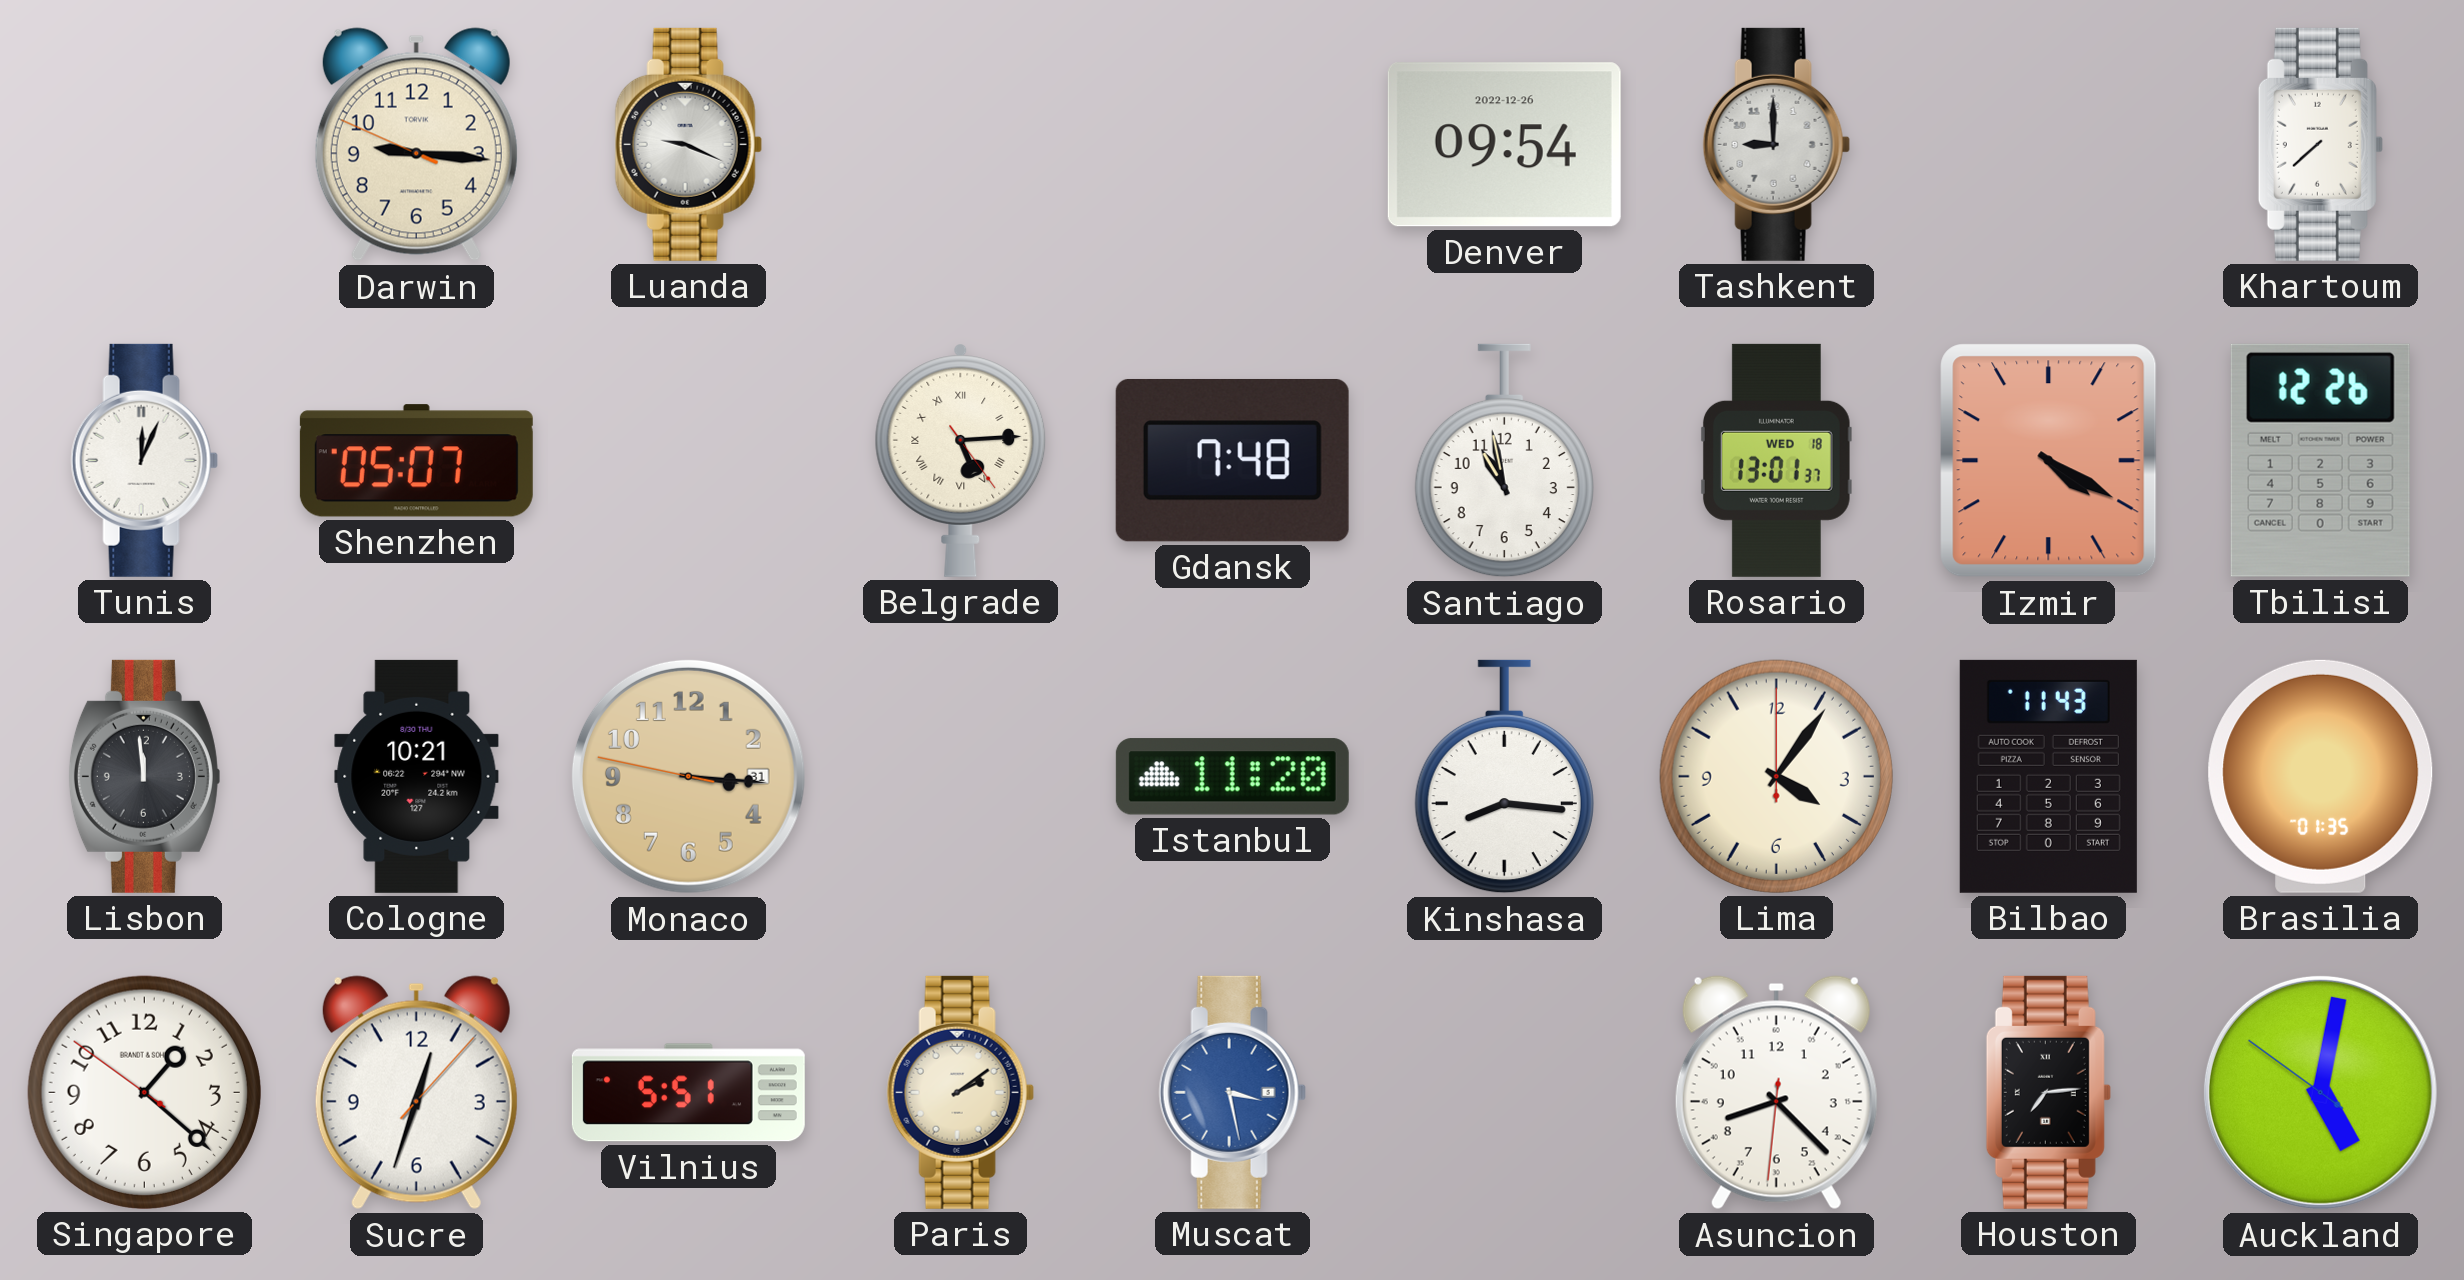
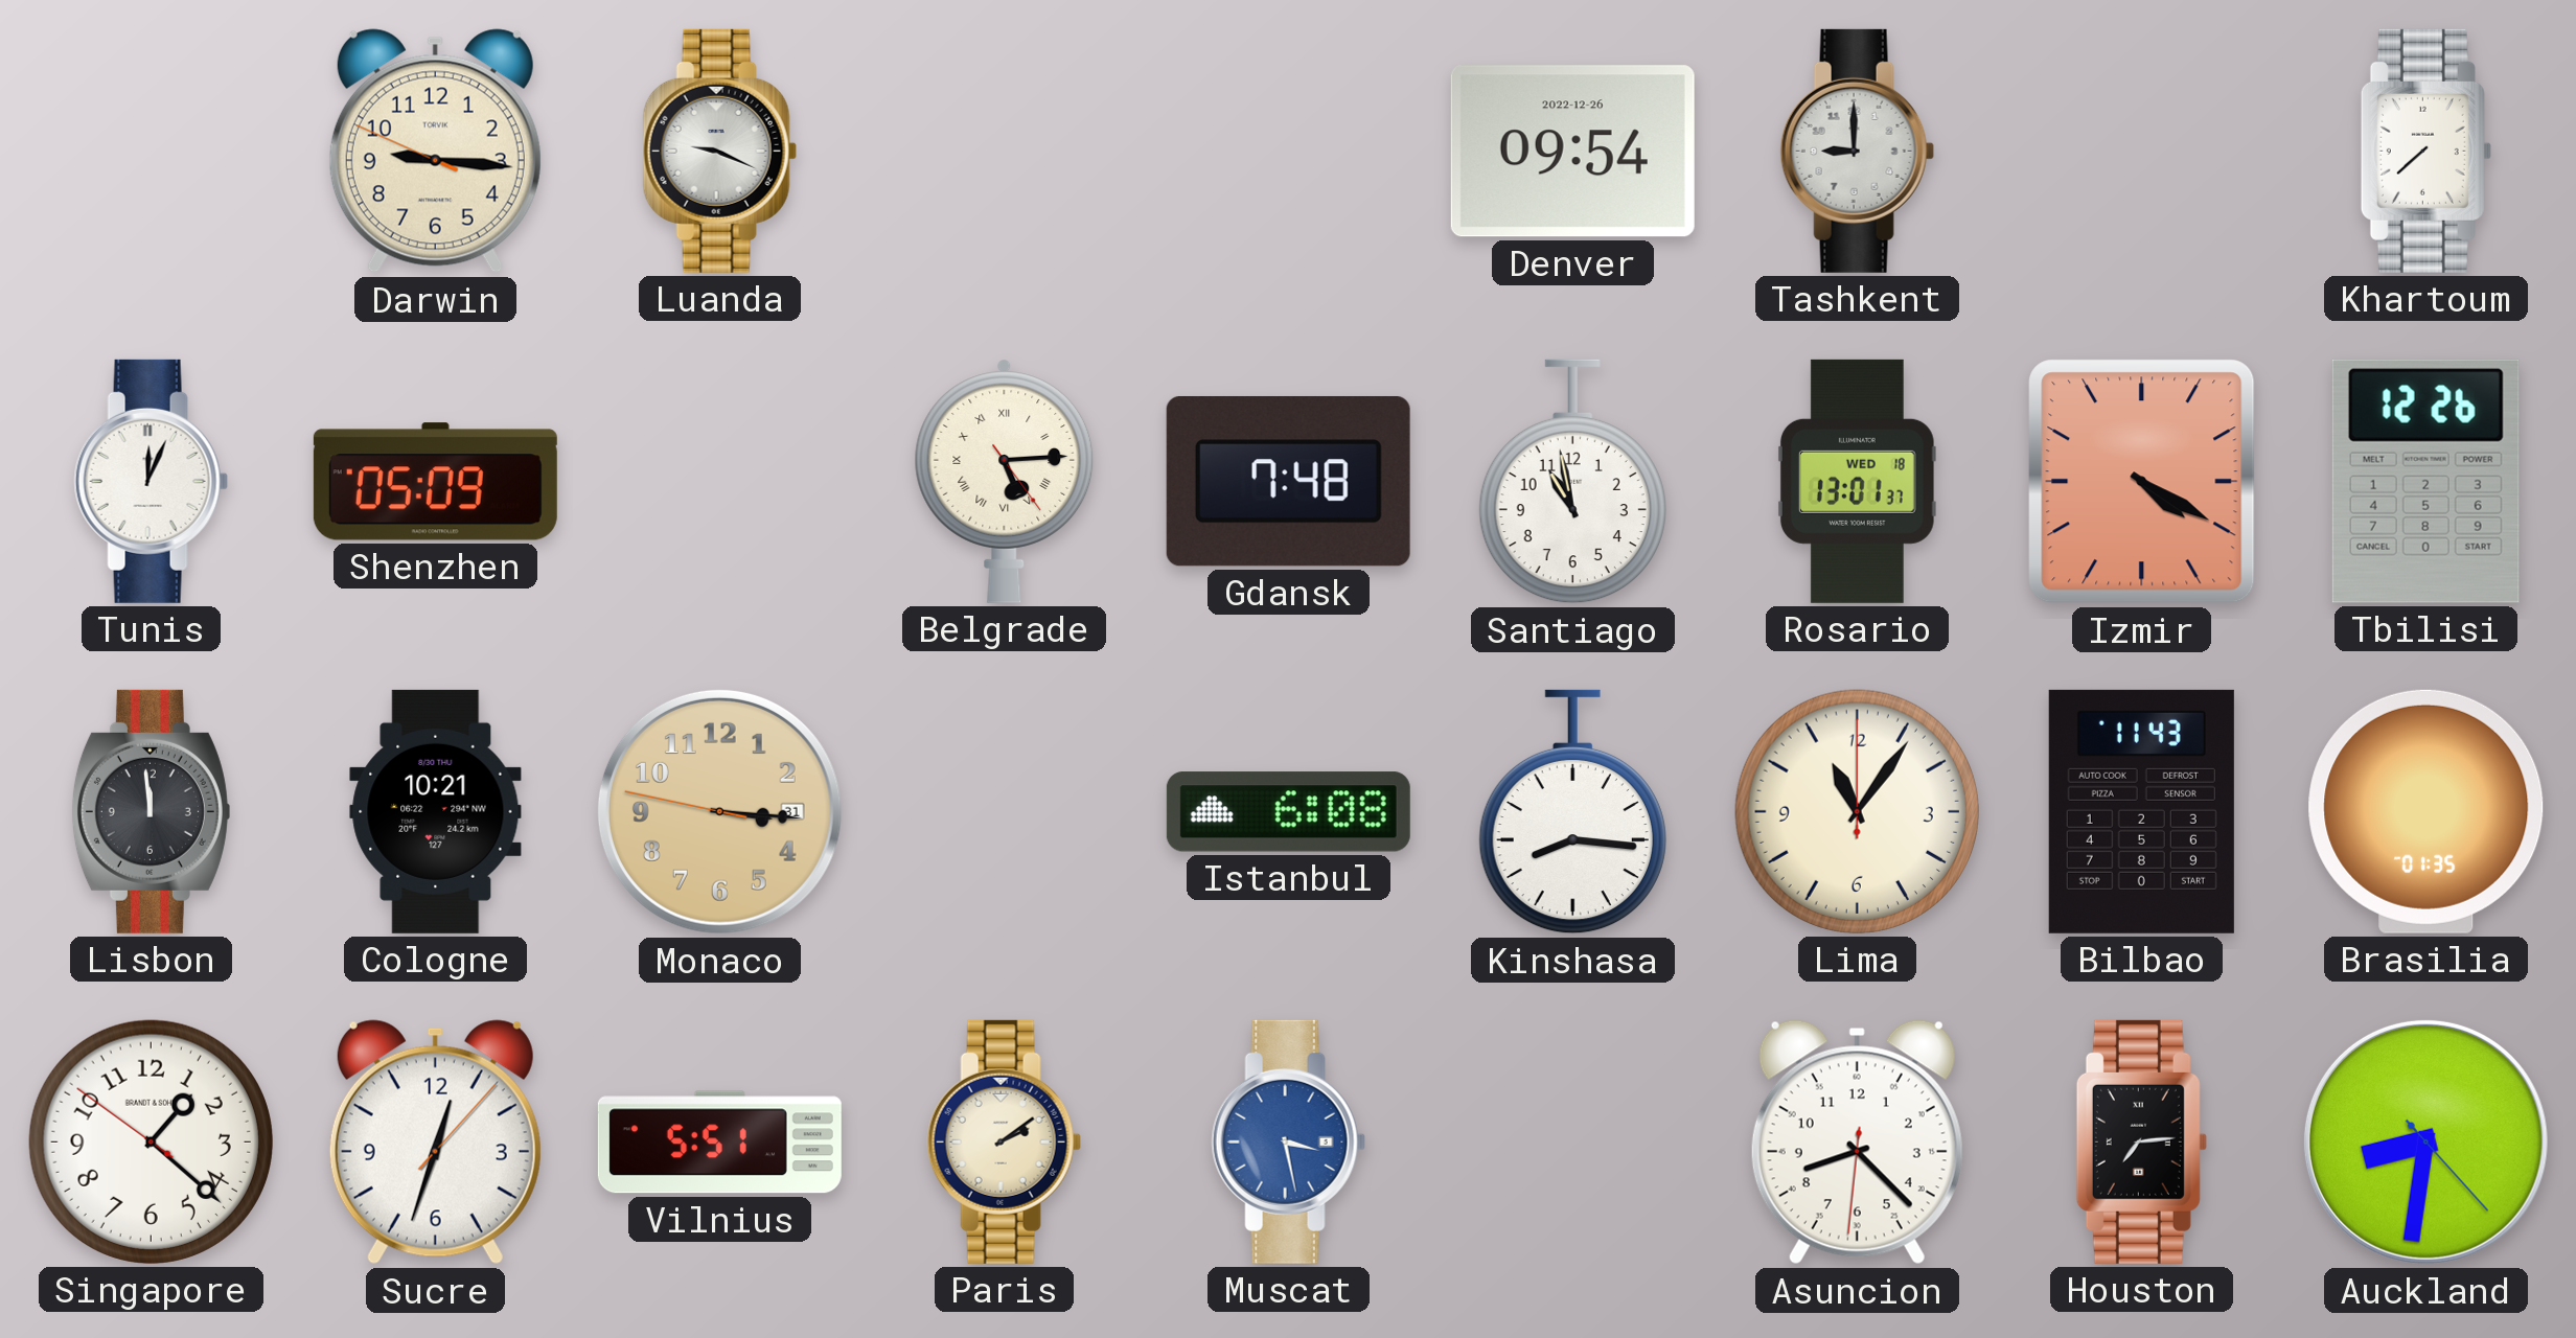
Shenzhen: 05:07 -> 05:09 (435, 482)
Istanbul: 11:20 -> 6:08 (1288, 812)
Lima: 4:06 -> 11:06 (1857, 811)
Auckland: 5:01 -> 8:31 (2425, 1141)
